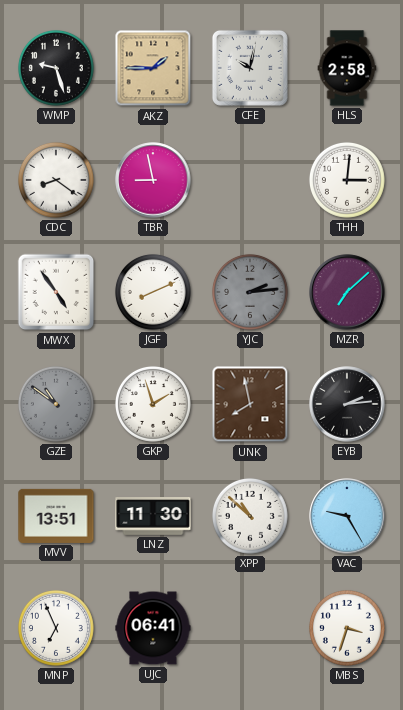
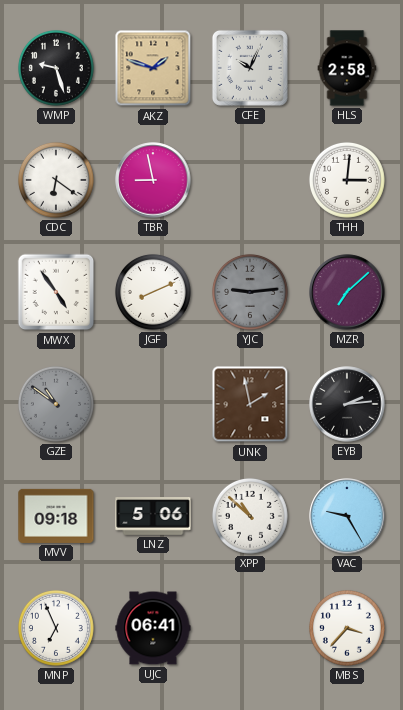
AKZ: 1:45 -> 1:48 (153, 68)
CFE: 10:02 -> 10:04 (250, 68)
CDC: 8:21 -> 6:21 (56, 180)
YJC: 2:14 -> 9:14 (250, 292)
GKP: 1:57 -> none (153, 404)
UNK: 7:58 -> 1:58 (250, 404)
MVV: 13:51 -> 09:18 (56, 516)
LNZ: 11:30 -> 5:06 (153, 517)
MBS: 3:33 -> 3:37 (347, 628)
